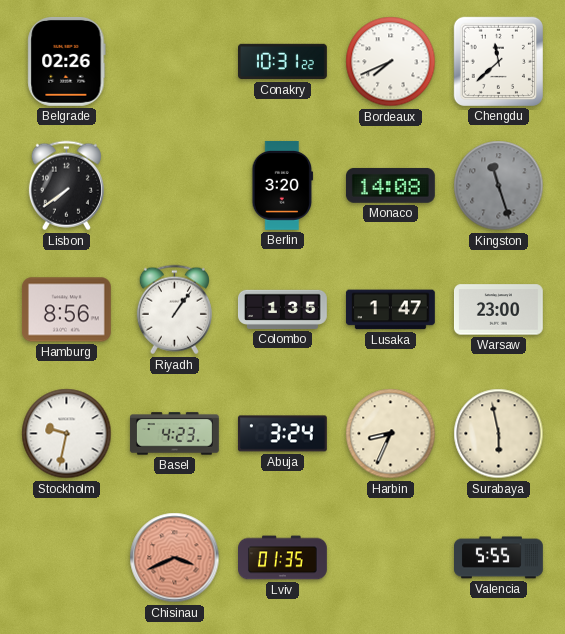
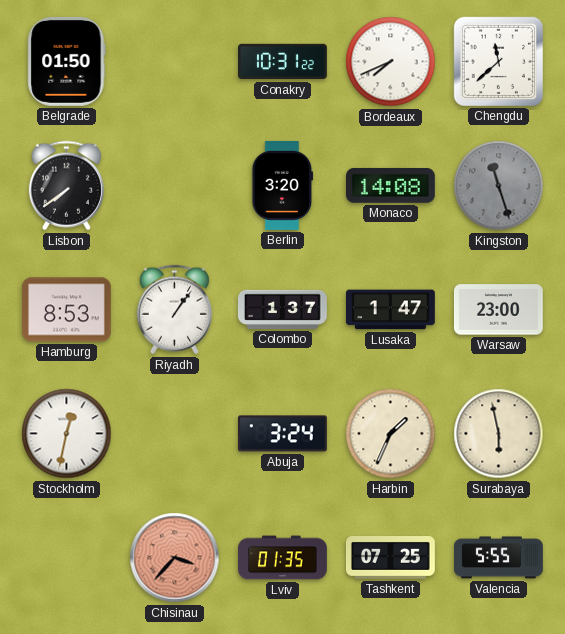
Belgrade: 02:26 -> 01:50 (67, 61)
Hamburg: 8:56 -> 8:53 (66, 310)
Colombo: 1:35 -> 1:37 (282, 309)
Stockholm: 9:32 -> 12:32 (67, 434)
Basel: 4:23 -> none (174, 434)
Harbin: 8:34 -> 1:34 (391, 434)
Chisinau: 3:41 -> 3:37 (175, 558)
Tashkent: none -> 07:25 (391, 558)
